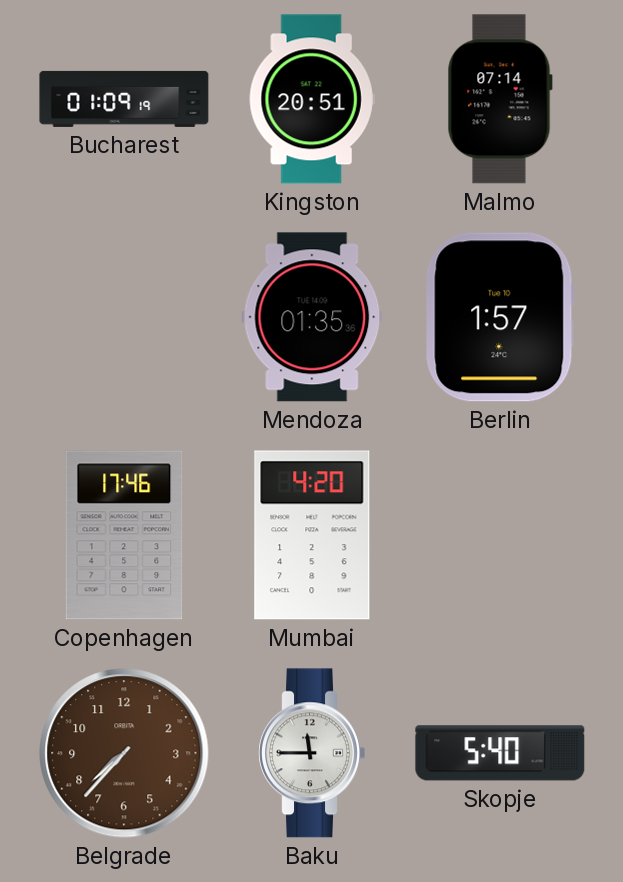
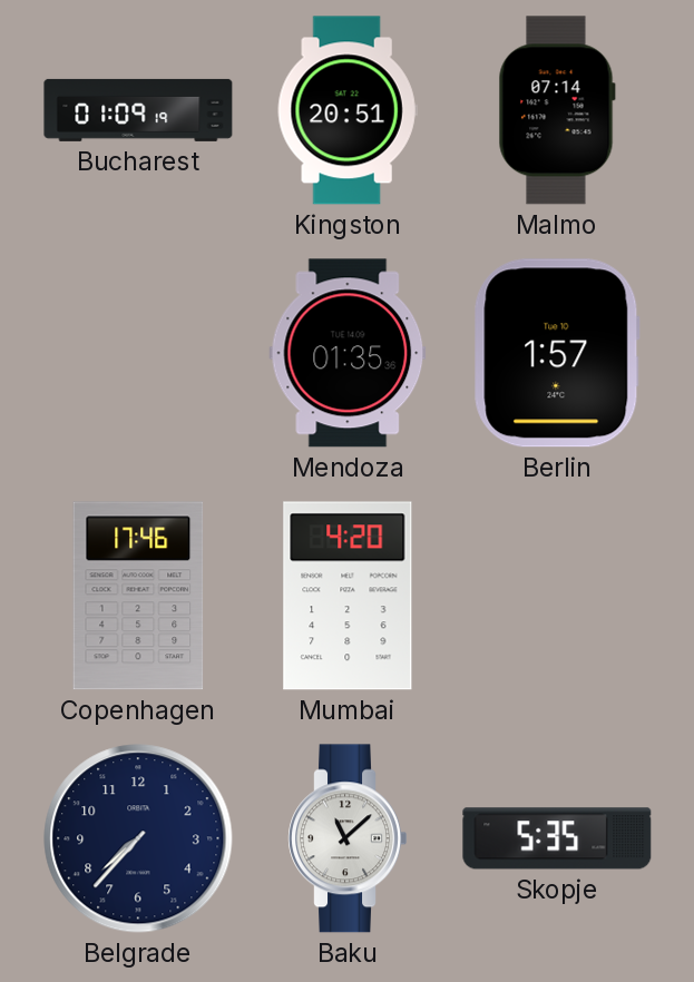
Belgrade dial: brown -> navy (138, 838)
Baku: 11:45 -> 11:08 (346, 838)
Skopje: 5:40 -> 5:35 (557, 838)
